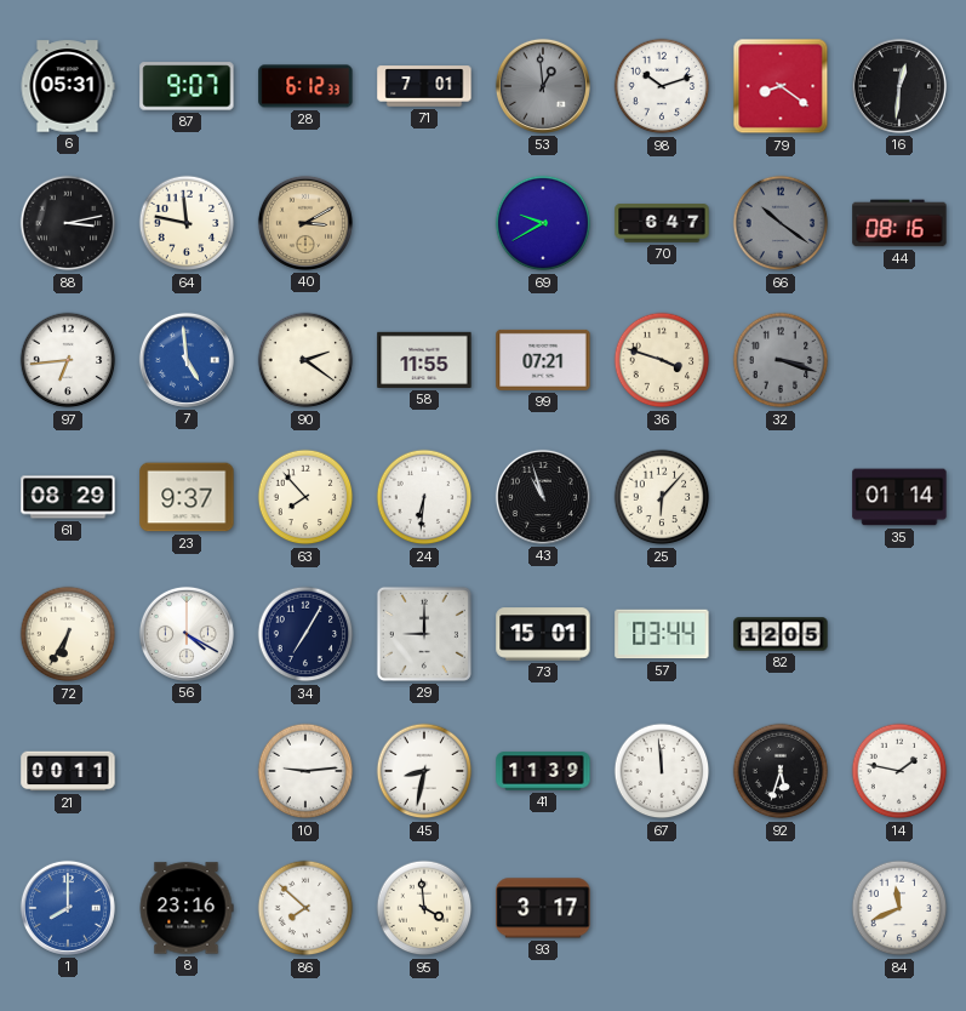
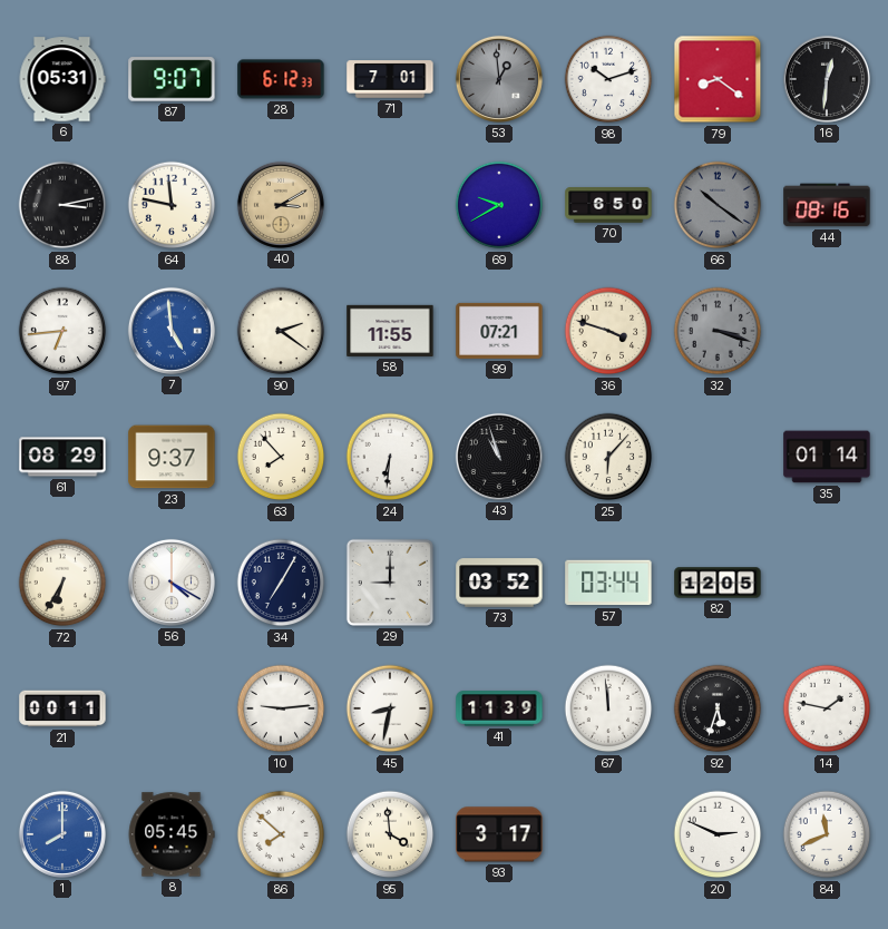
70: 6:47 -> 6:50 (608, 205)
73: 15:01 -> 03:52 (499, 583)
8: 23:16 -> 05:45 (172, 834)
20: none -> 2:49 (718, 834)
